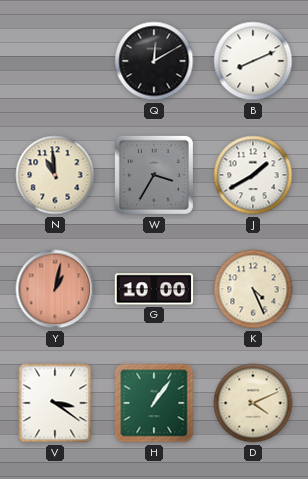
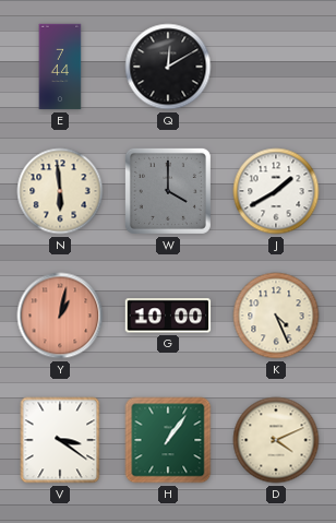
E: none -> 7:44 (60, 67)
B: 8:11 -> none (253, 61)
N: 10:59 -> 5:59 (60, 191)
W: 3:35 -> 4:00 (168, 191)
